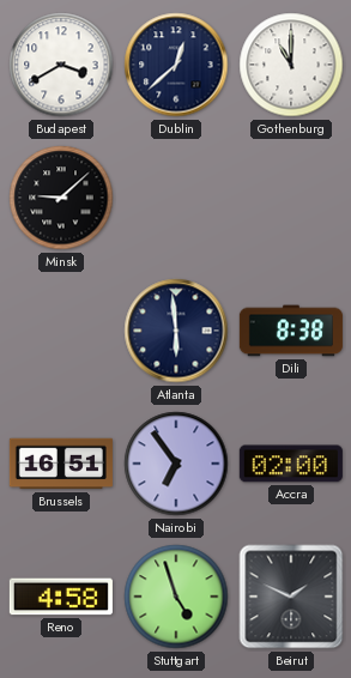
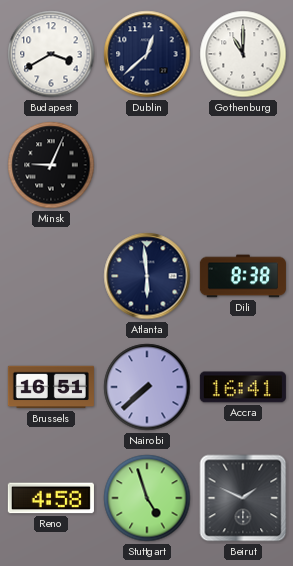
Minsk: 9:08 -> 9:04 (51, 165)
Nairobi: 6:54 -> 7:38 (147, 387)
Accra: 02:00 -> 16:41 (243, 387)
